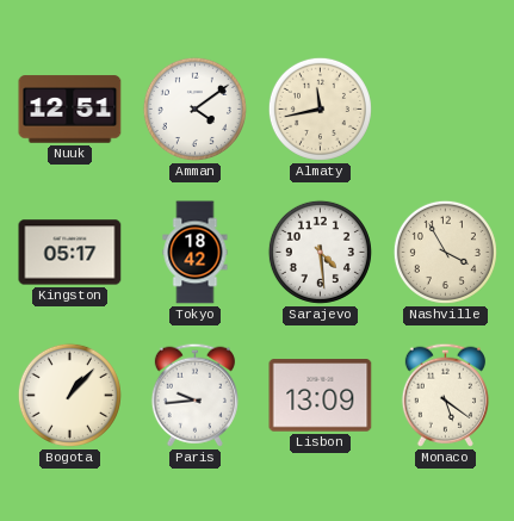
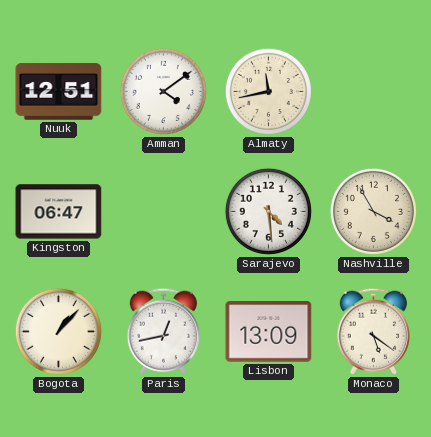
Kingston: 05:17 -> 06:47 (59, 212)
Tokyo: 18:42 -> none (196, 253)
Paris: 9:44 -> 12:43 (163, 331)
